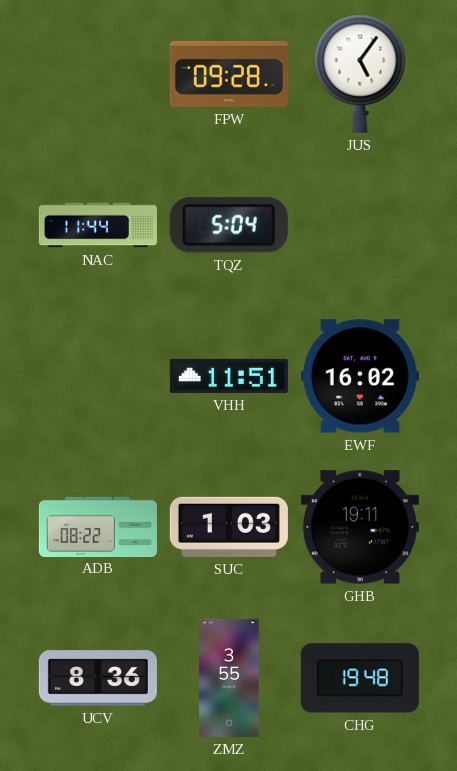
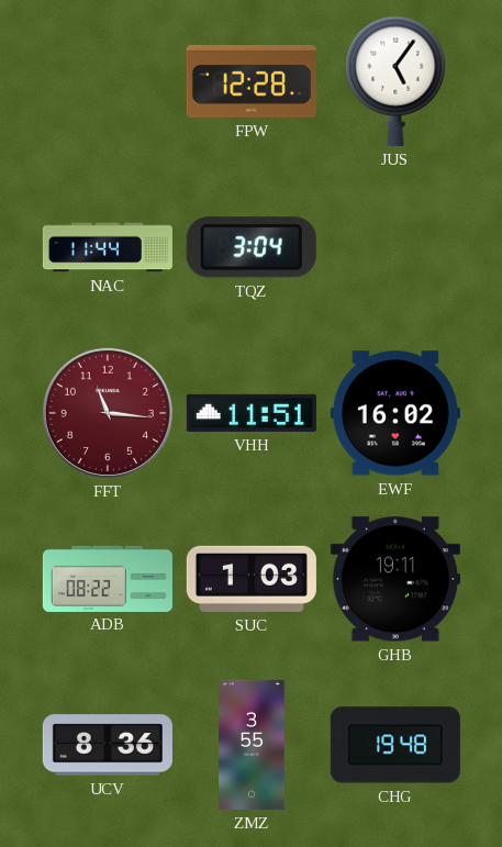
FPW: 09:28 -> 12:28 (252, 81)
TQZ: 5:04 -> 3:04 (252, 247)
FFT: none -> 11:16 (108, 413)
